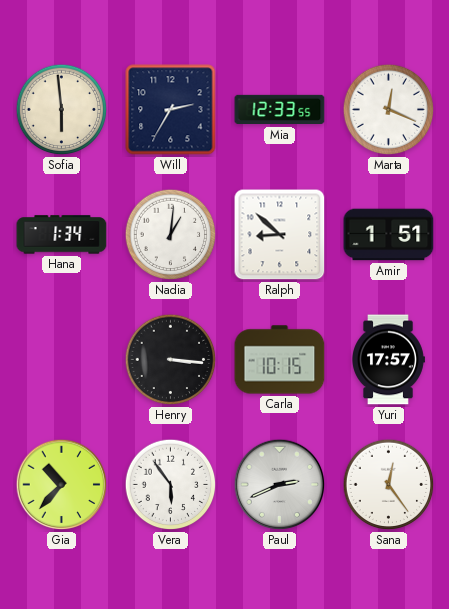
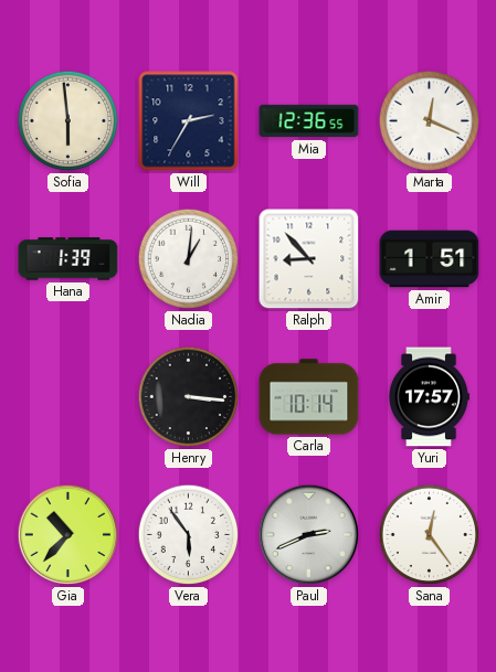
Mia: 12:33 -> 12:36 (309, 121)
Hana: 1:34 -> 1:39 (68, 259)
Ralph: 8:52 -> 8:53 (309, 259)
Carla: 10:15 -> 10:14 (309, 397)
